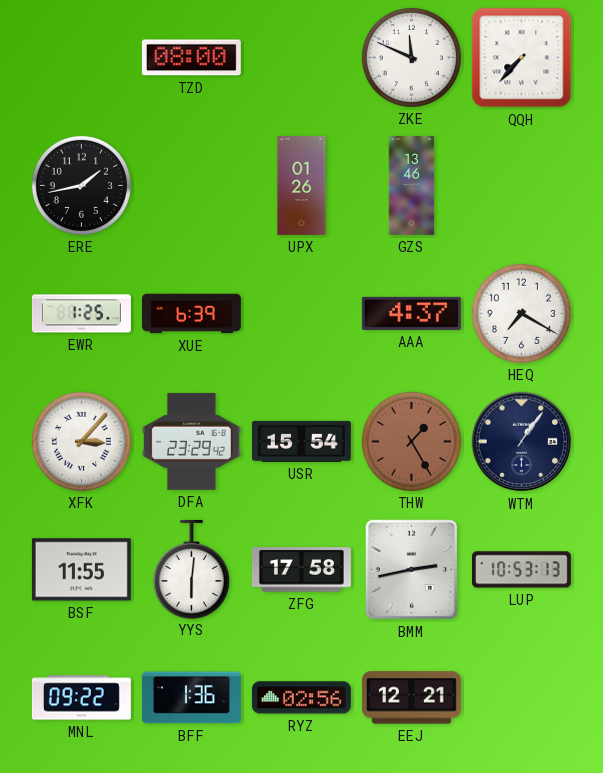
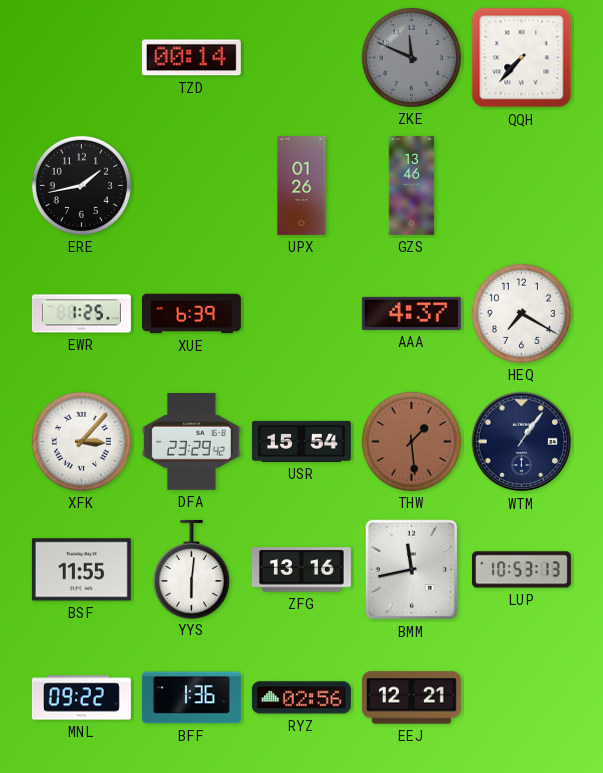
TZD: 08:00 -> 00:14 (191, 58)
ZKE dial: white -> grey (411, 57)
THW: 1:25 -> 1:29 (411, 441)
ZFG: 17:58 -> 13:16 (301, 570)
BMM: 2:43 -> 11:43 (412, 570)
